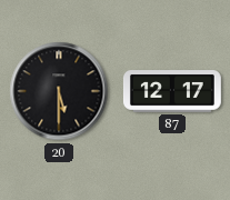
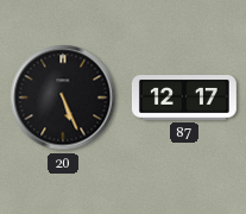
20: 5:30 -> 5:26 (63, 97)
